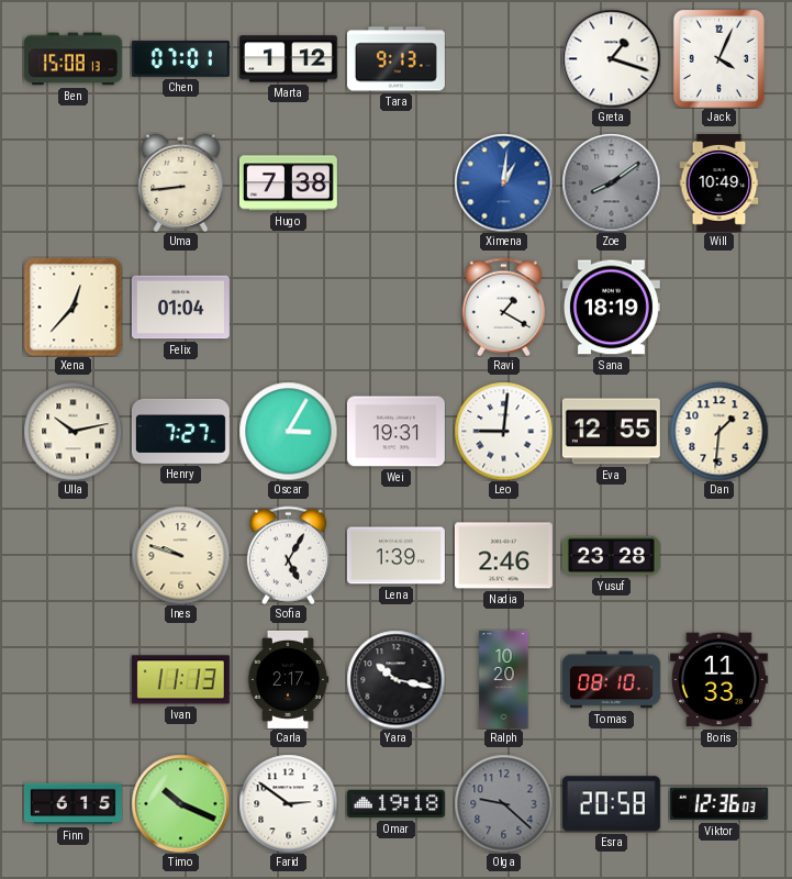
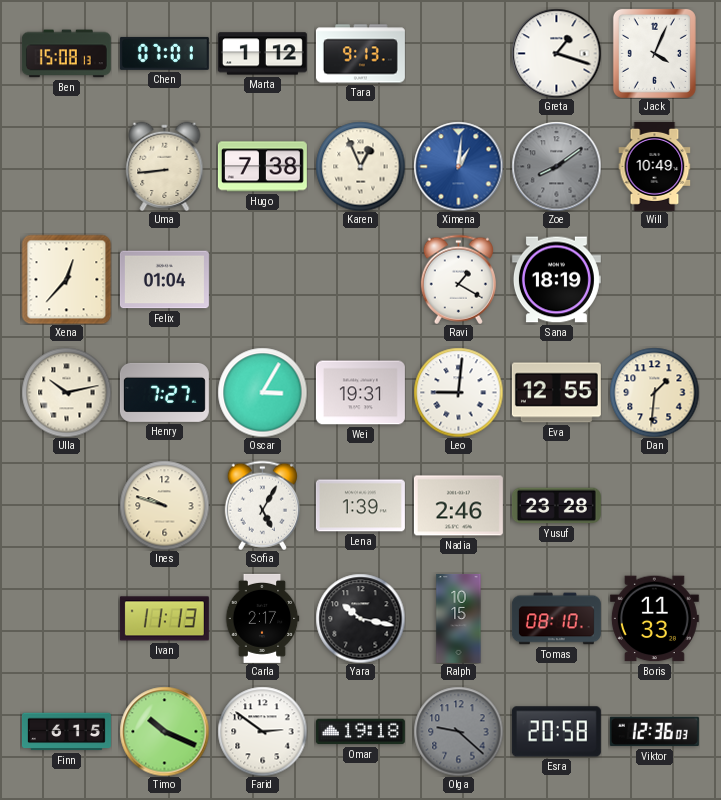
Karen: none -> 12:56 (360, 166)
Ralph: 10:20 -> 10:15 (459, 618)
